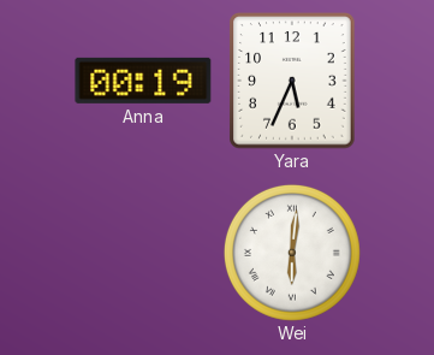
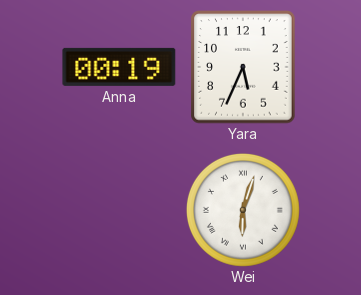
Wei: 6:01 -> 6:03 (243, 210)
